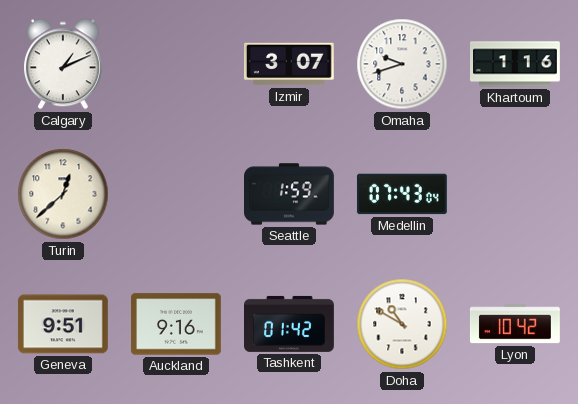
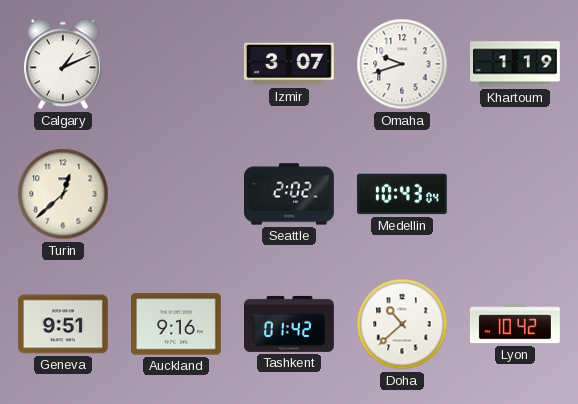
Khartoum: 1:16 -> 1:19 (516, 64)
Seattle: 1:59 -> 2:02 (290, 194)
Medellin: 07:43 -> 10:43 (402, 194)
Doha: 10:50 -> 10:38 (402, 324)
